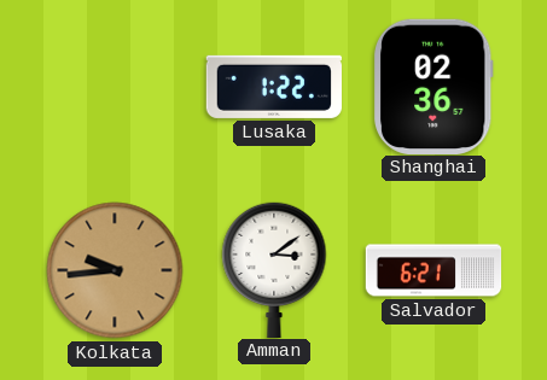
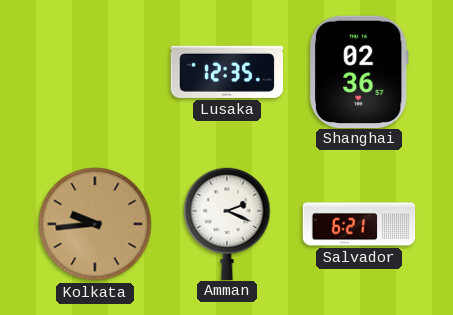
Lusaka: 1:22 -> 12:35 (226, 72)
Amman: 3:09 -> 2:19 (227, 223)
